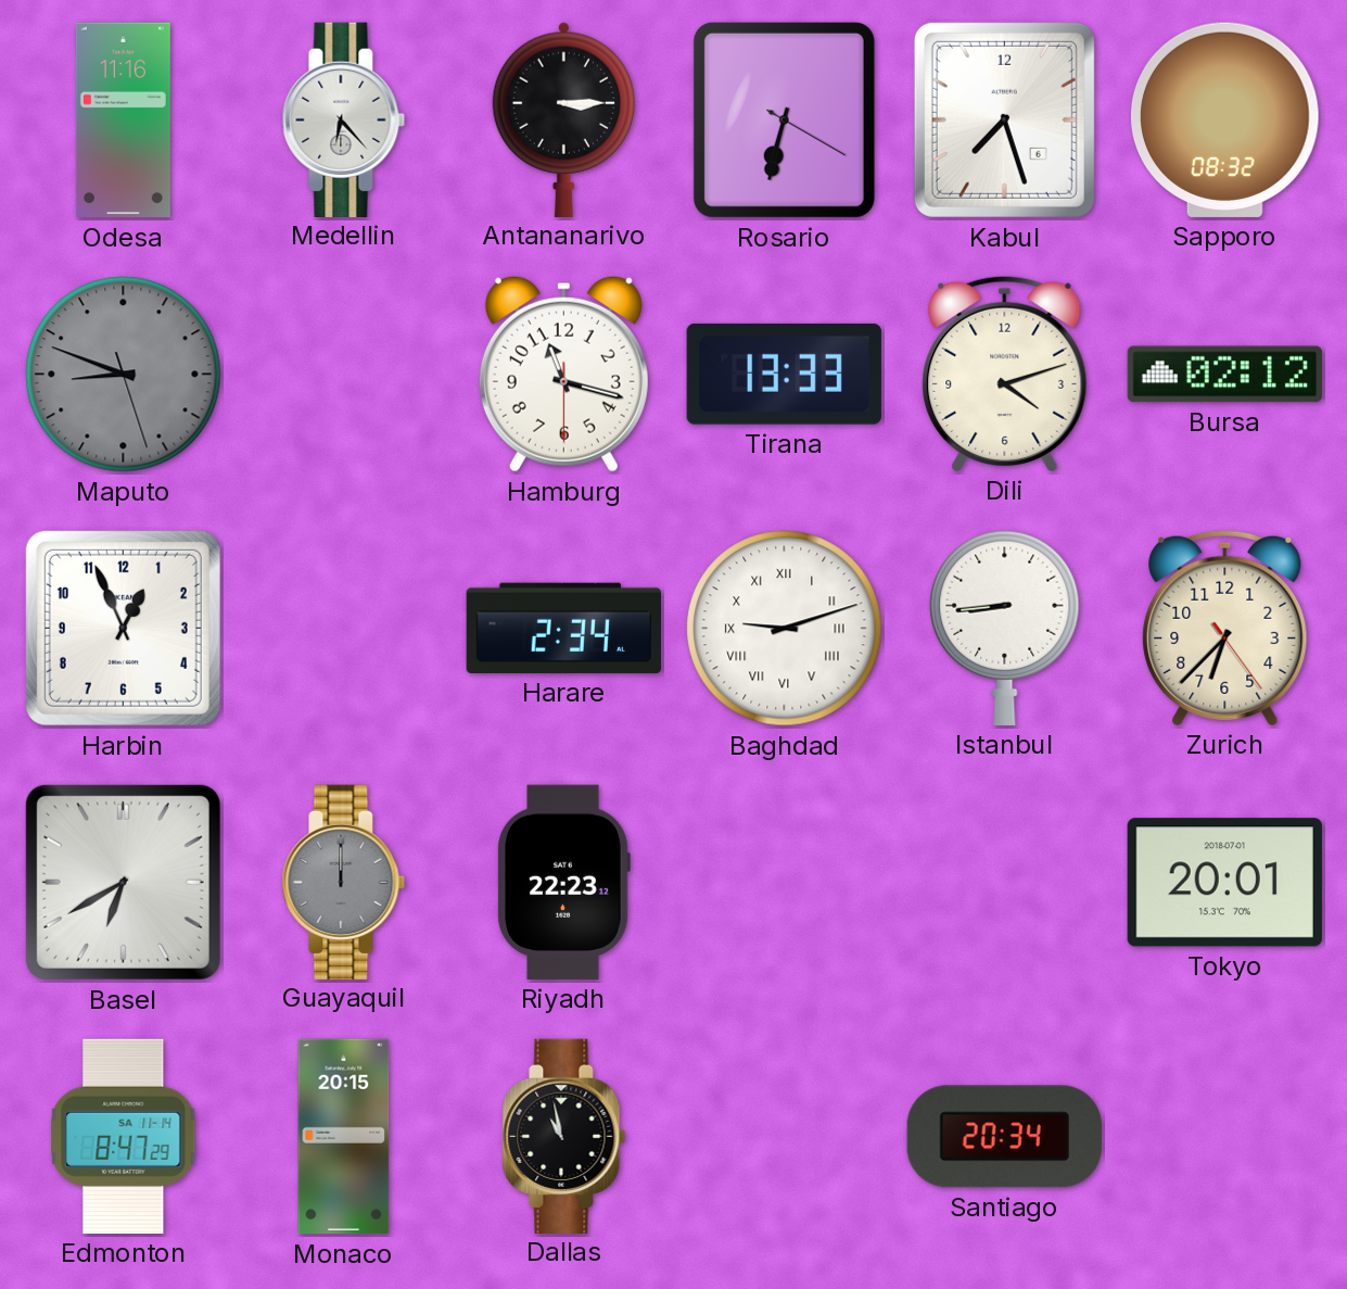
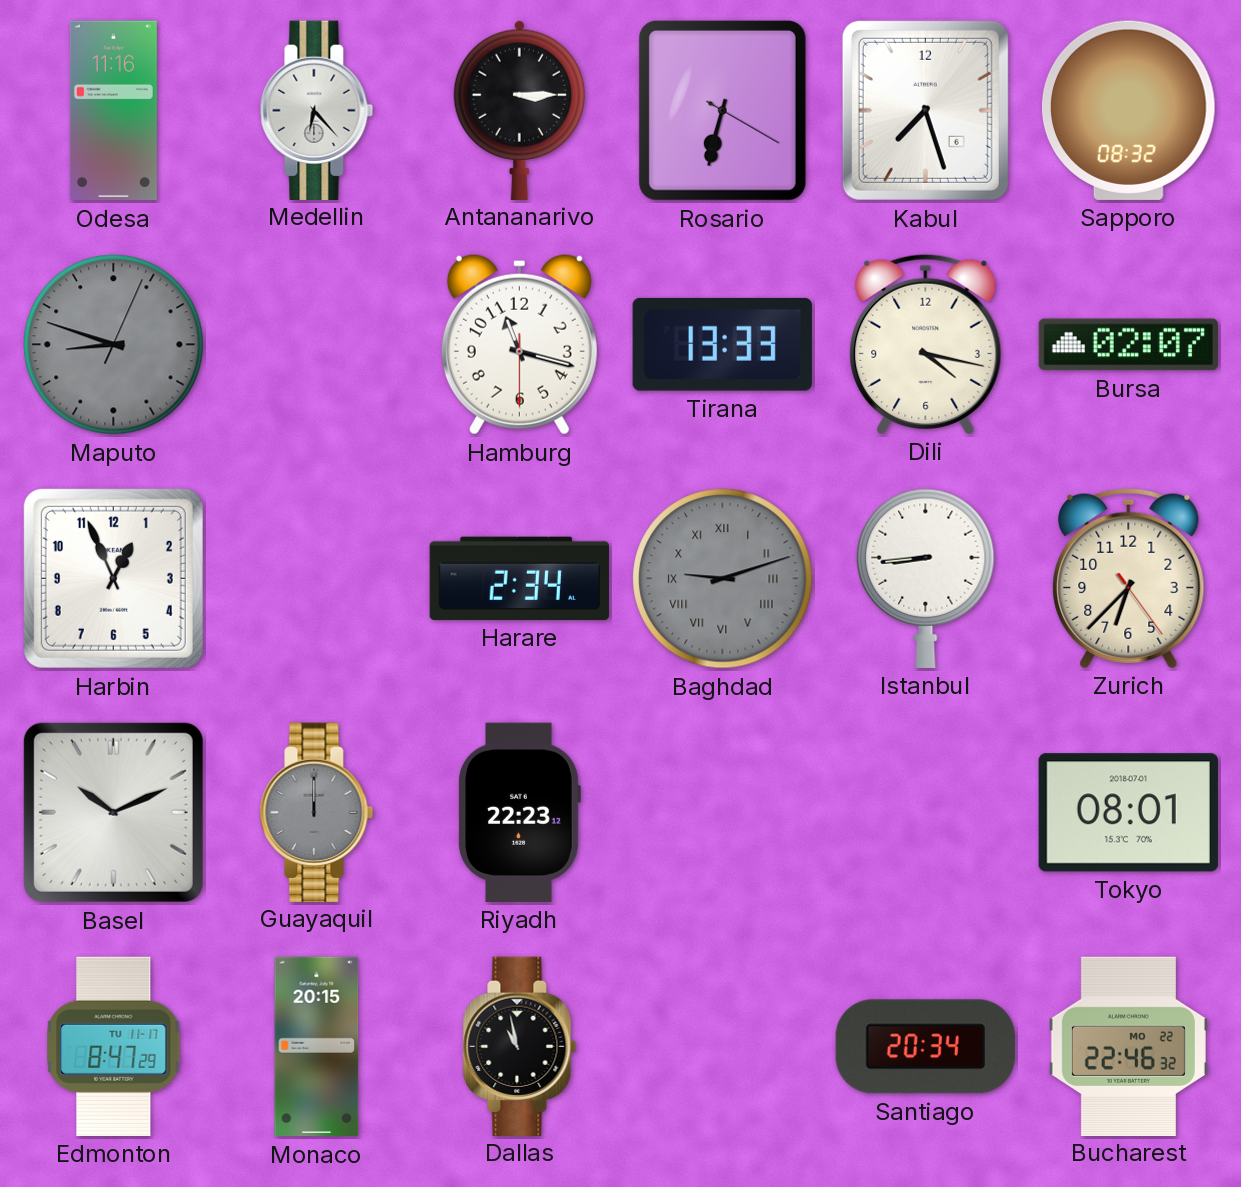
Maputo: 8:48:27 -> 8:48:04 (114, 345)
Dili: 4:12 -> 4:17 (926, 344)
Bursa: 02:12 -> 02:07 (1128, 345)
Baghdad dial: white -> grey (723, 579)
Basel: 6:40 -> 10:11 (113, 812)
Tokyo: 20:01 -> 08:01 (1128, 813)
Edmonton date: SA 11-14 -> TU 11-17 (114, 1046)
Bucharest: none -> 22:46 (1128, 1046)
